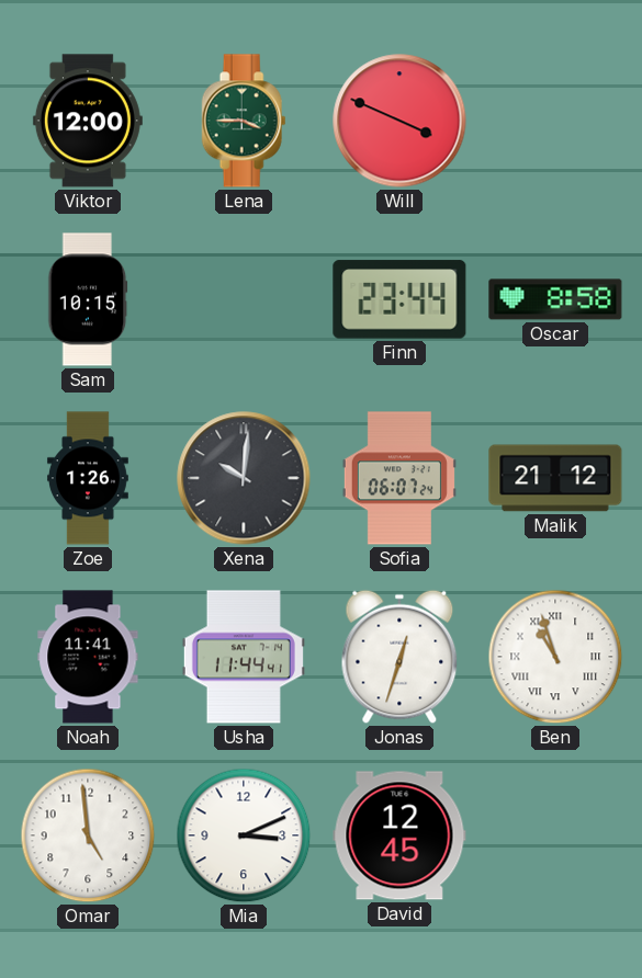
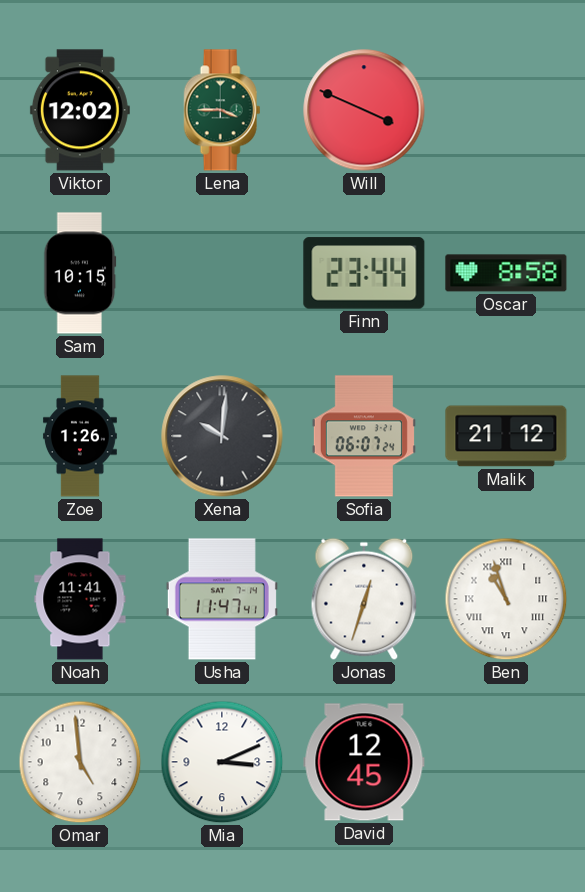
Viktor: 12:00 -> 12:02 (80, 110)
Usha: 11:44 -> 11:47 (222, 599)
